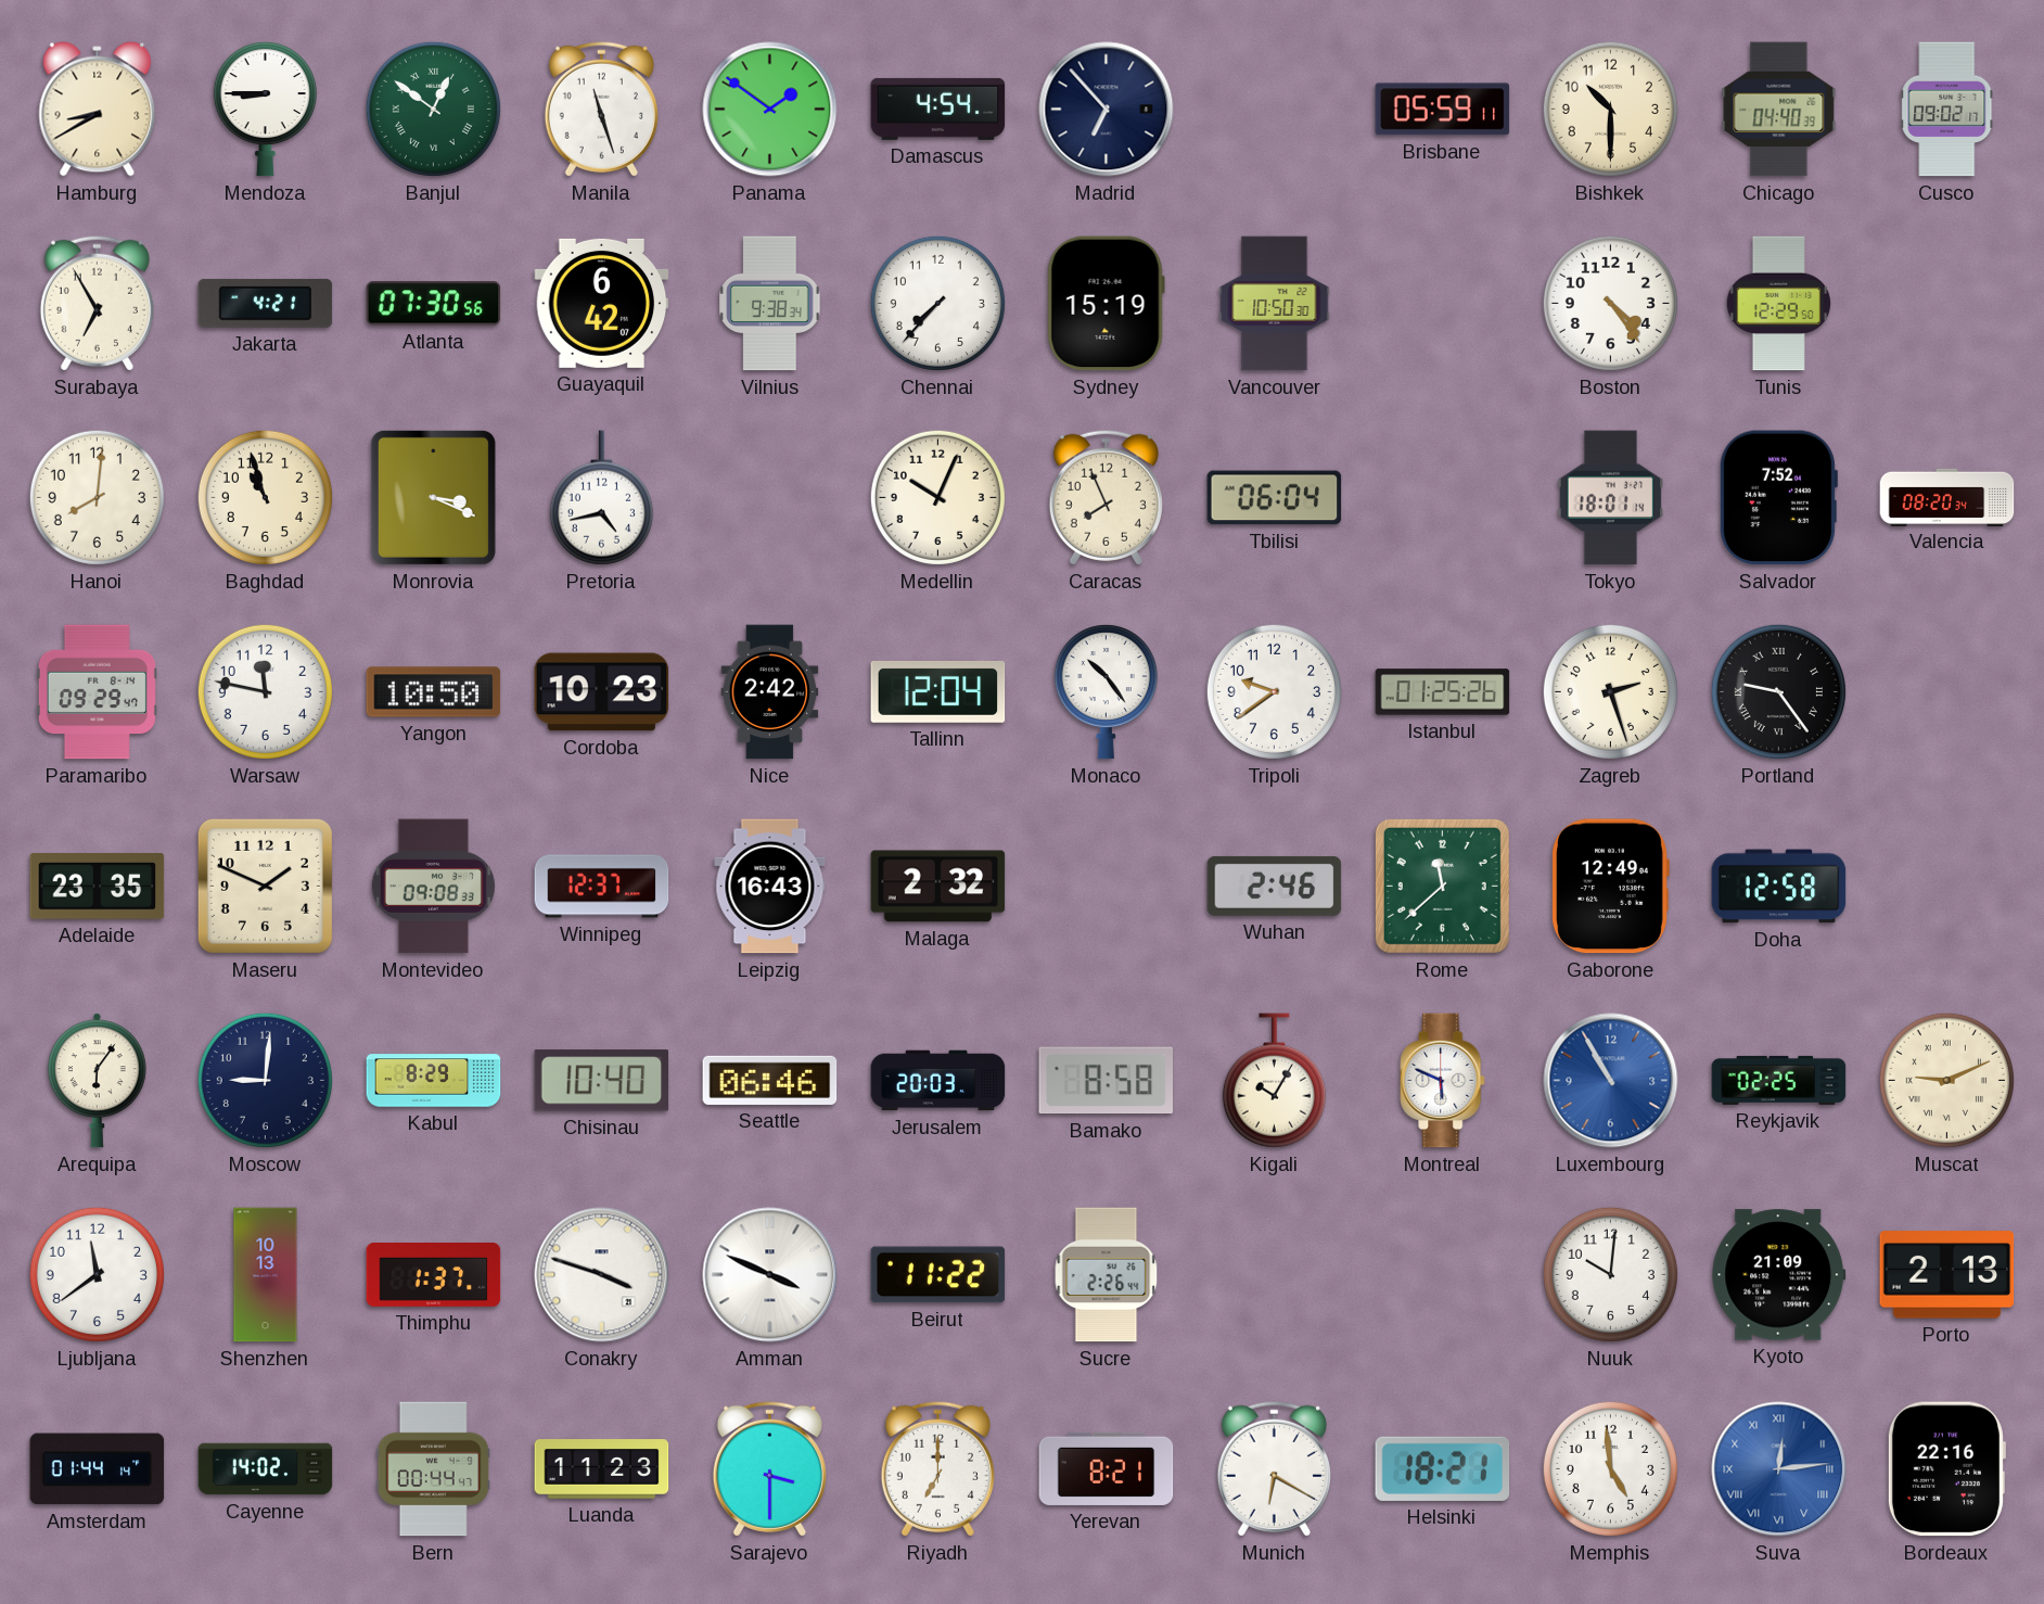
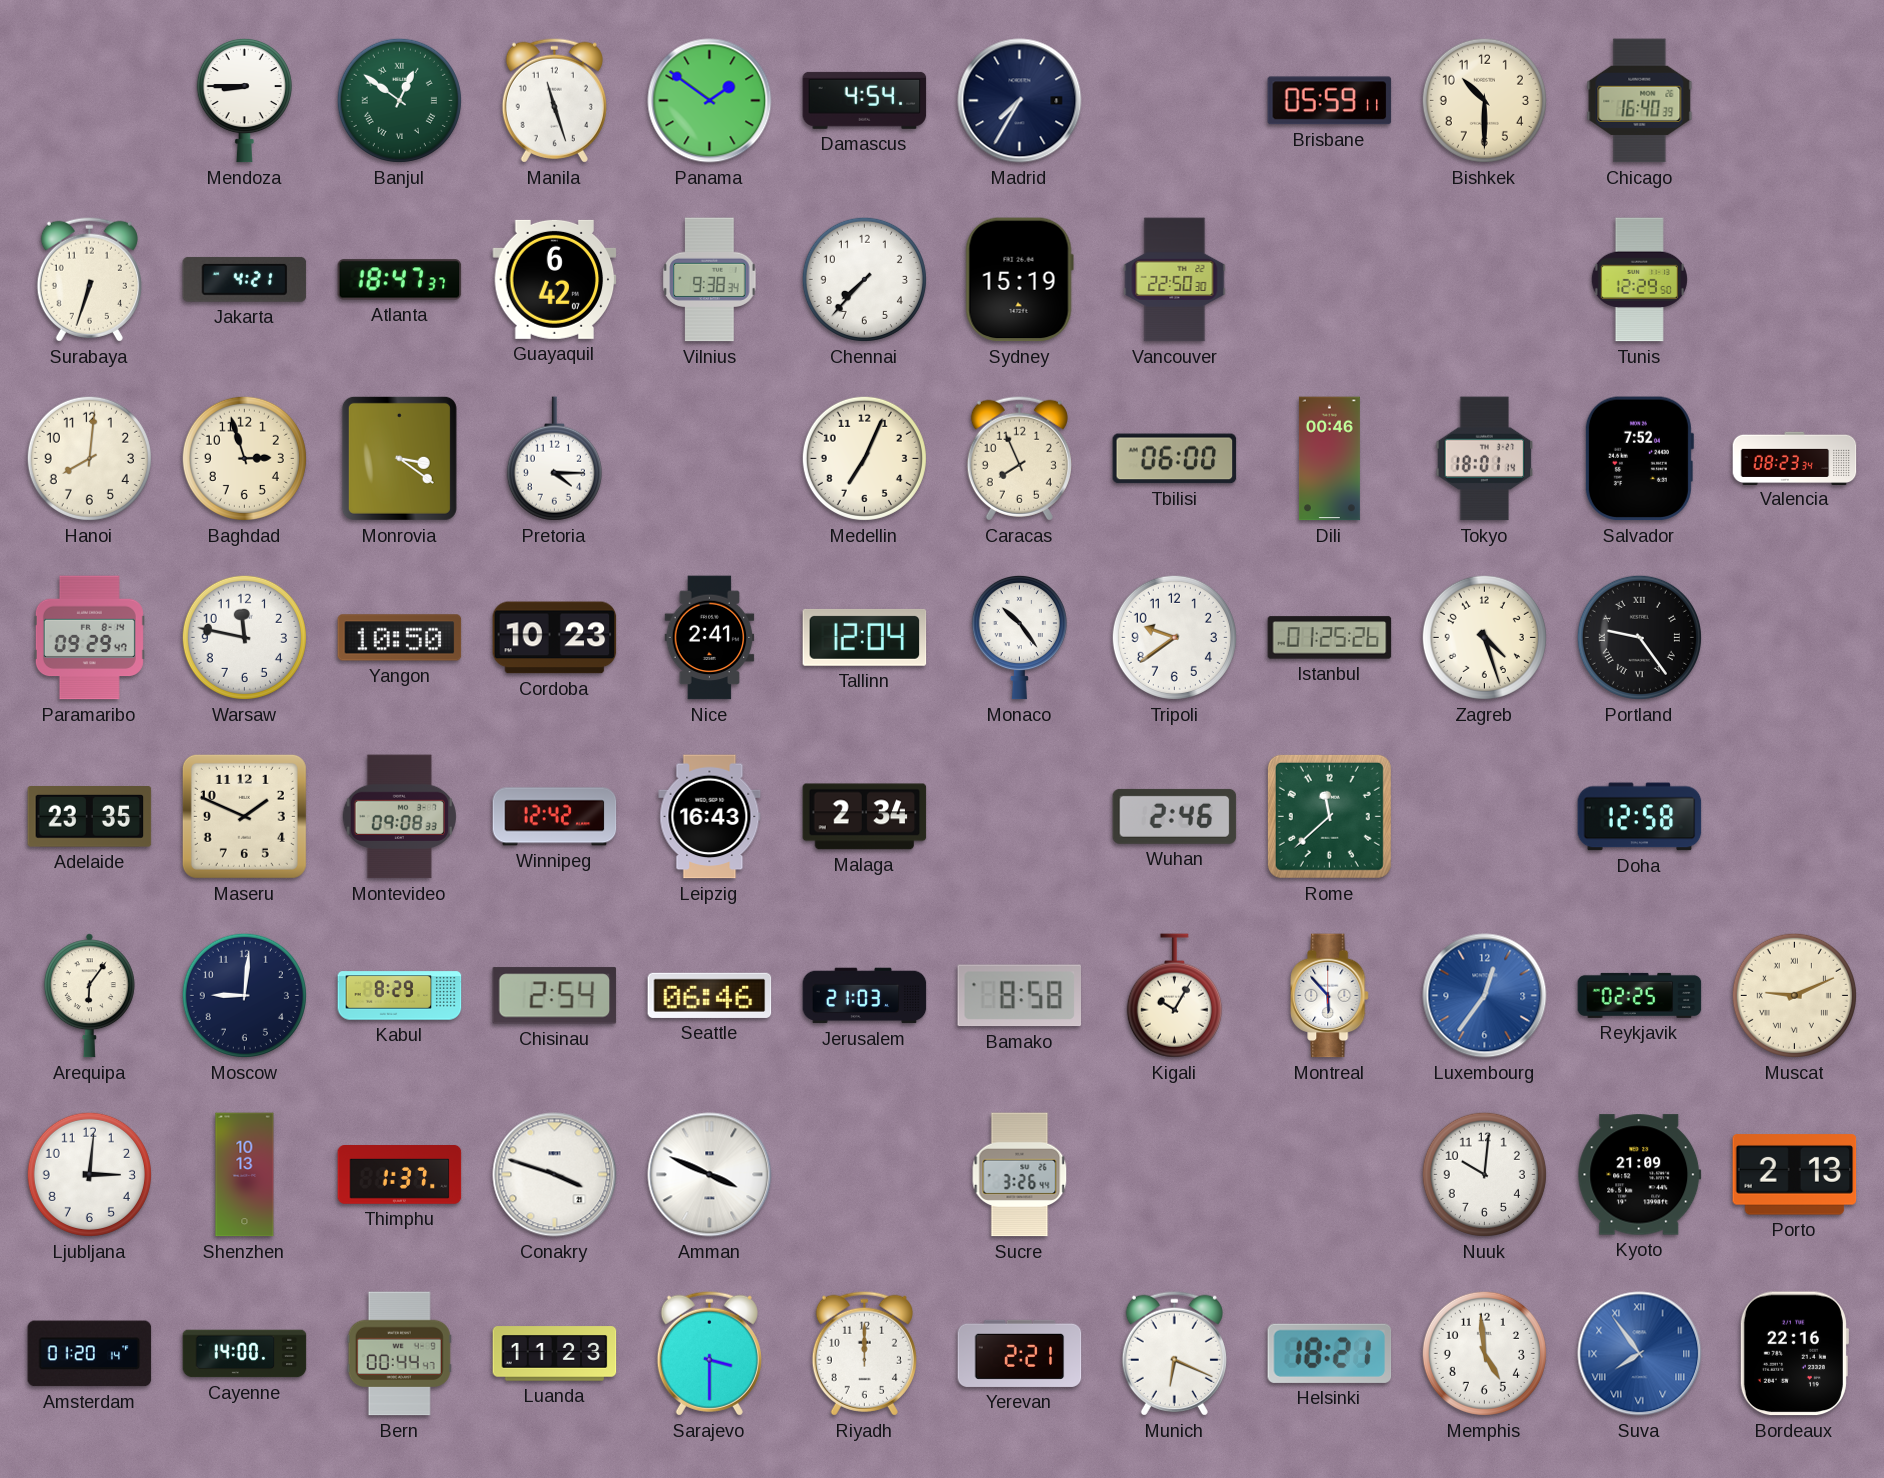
Hamburg: 8:40 -> none (98, 110)
Madrid: 6:53 -> 7:35 (1020, 101)
Chicago: 04:40 -> 16:40 (1640, 101)
Cusco: 09:02 -> none (1947, 110)
Surabaya: 6:55 -> 6:33 (89, 279)
Atlanta: 07:30 -> 18:47 (400, 280)
Vancouver: 10:50 -> 22:50 (1175, 280)
Boston: 4:24 -> none (1610, 303)
Baghdad: 10:57 -> 2:57 (244, 458)
Monrovia: 3:19 -> 3:21 (399, 458)
Pretoria: 4:43 -> 4:15 (554, 459)
Medellin: 10:04 -> 7:04 (864, 458)
Tbilisi: 06:04 -> 06:00 (1175, 459)
Dili: none -> 00:46 (1329, 459)
Valencia: 08:20 -> 08:23 (1795, 458)
Nice: 2:42 -> 2:41 (710, 638)
Zagreb: 2:27 -> 4:27 (1484, 637)
Winnipeg: 12:37 -> 12:42 (555, 817)
Malaga: 2:32 -> 2:34 (865, 817)
Gaborone: 12:49 -> none (1610, 887)
Chisinau: 10:40 -> 2:54 (555, 996)
Jerusalem: 20:03 -> 21:03 (865, 996)
Montreal: 5:49 -> 5:53 (1330, 996)
Luxembourg: 10:55 -> 12:36 (1485, 996)
Ljubljana: 11:39 -> 3:01 (89, 1174)
Beirut: 11:22 -> none (938, 1275)
Sucre: 2:26 -> 3:26 (1020, 1175)
Amsterdam: 01:44 -> 01:20 (90, 1354)
Cayenne: 14:02 -> 14:00 (245, 1354)
Riyadh: 7:00 -> 12:00 (864, 1353)
Yerevan: 8:21 -> 2:21 (1020, 1353)
Munich: 6:20 -> 6:19 (1174, 1353)
Suva: 12:14 -> 7:54 (1640, 1354)
